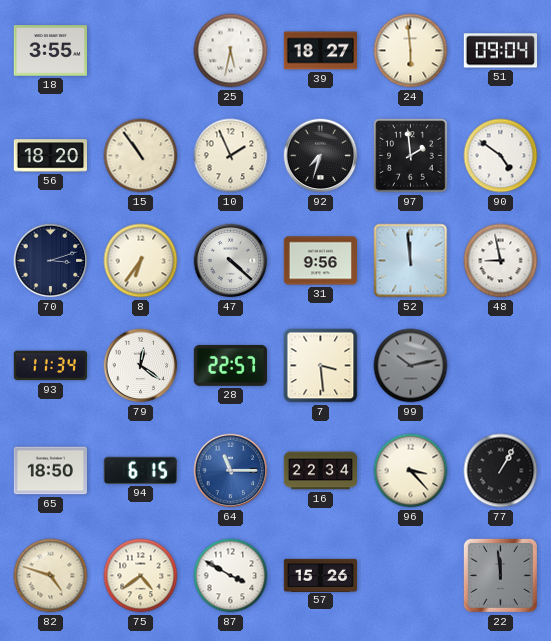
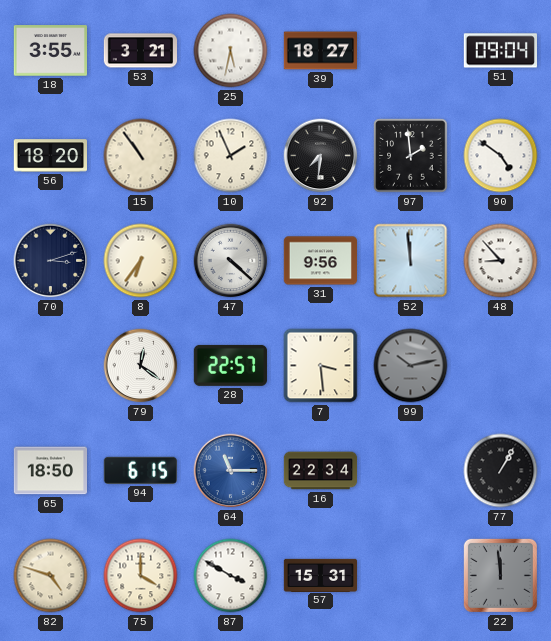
53: none -> 3:21 (141, 51)
24: 5:59 -> none (411, 51)
92: 7:33 -> 7:31 (321, 156)
48: 8:58 -> 8:53 (501, 261)
93: 11:34 -> none (50, 366)
96: 3:23 -> none (411, 471)
75: 4:39 -> 4:00 (141, 576)
57: 15:26 -> 15:31 (321, 575)
